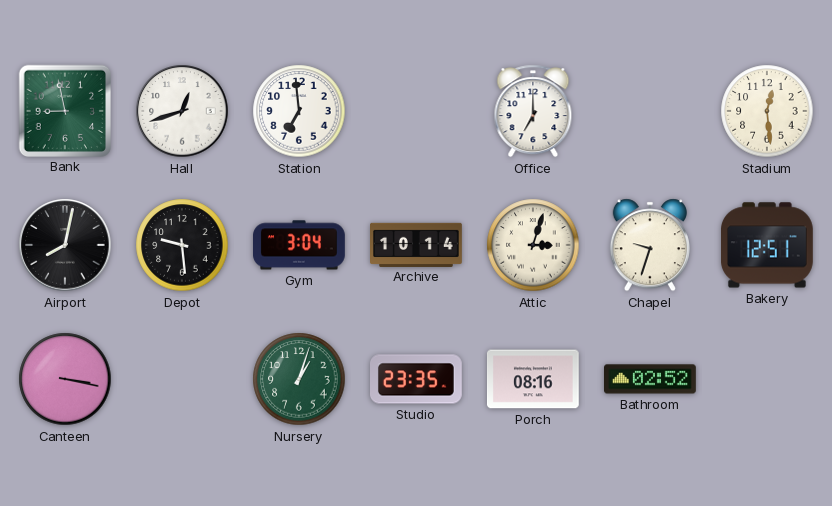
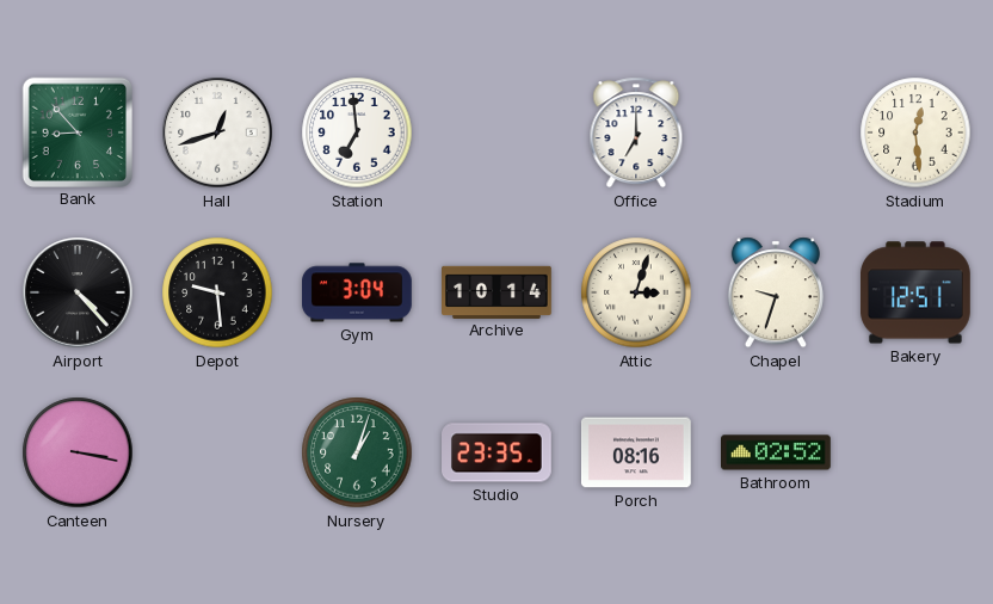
Bank: 8:58 -> 8:53 (76, 131)
Airport: 8:02 -> 4:23 (78, 292)
